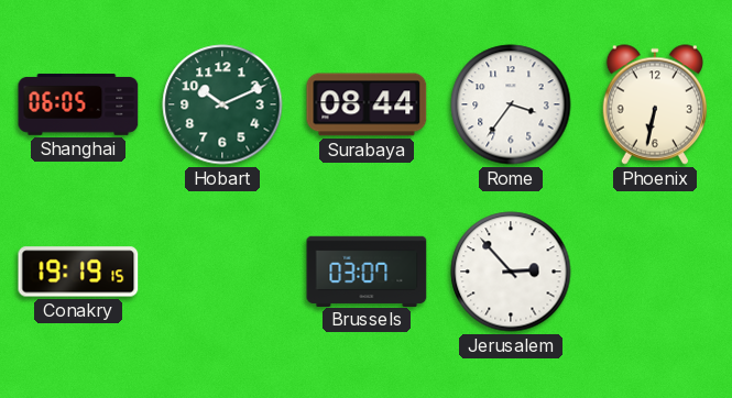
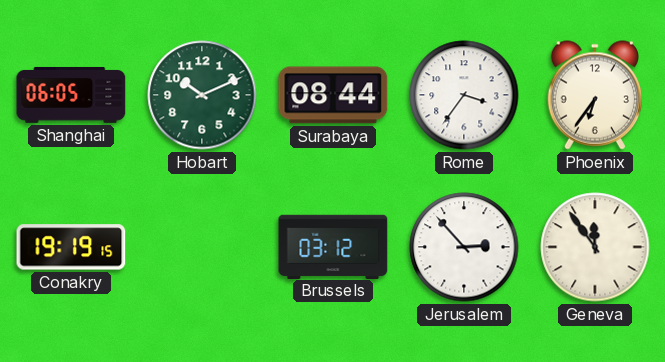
Phoenix: 6:32 -> 6:36 (595, 95)
Brussels: 03:07 -> 03:12 (333, 246)
Geneva: none -> 11:54 (595, 247)
